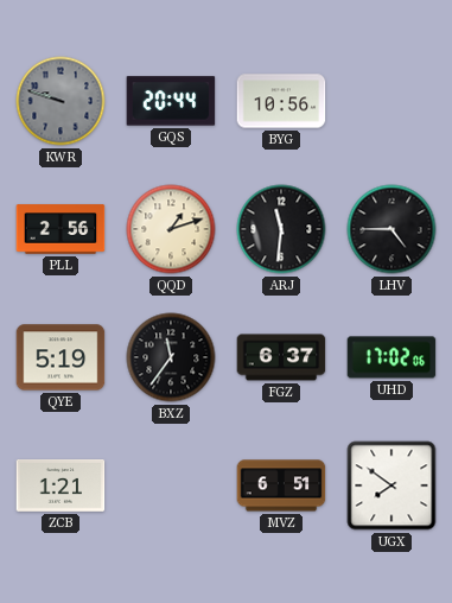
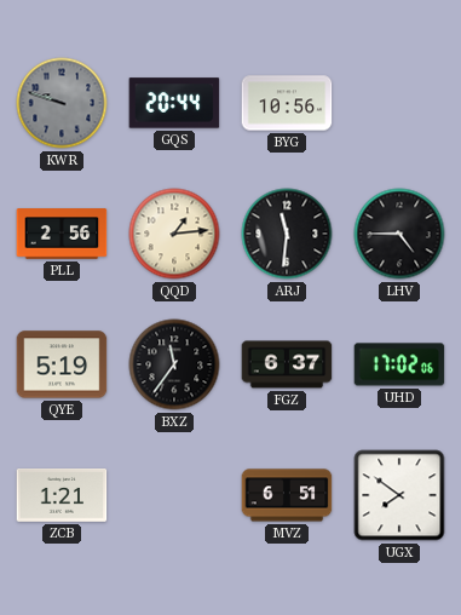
QQD: 1:12 -> 1:14 (174, 234)
